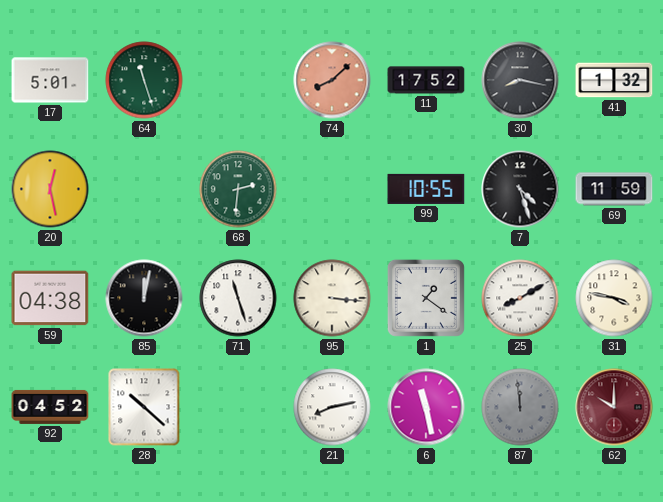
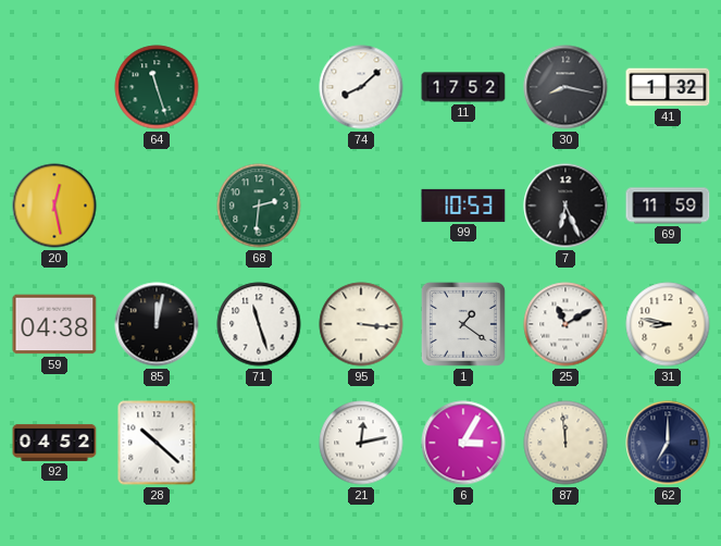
17: 5:01 -> none (50, 80)
74 dial: salmon -> white (361, 87)
99: 10:55 -> 10:53 (463, 206)
7: 4:27 -> 6:26 (565, 206)
25: 8:10 -> 11:10 (565, 324)
31: 3:47 -> 8:47 (668, 324)
21: 8:13 -> 12:13 (361, 443)
6: 11:28 -> 3:05 (463, 443)
87 dial: grey -> cream (565, 443)
62: 10:00 -> 7:00 (668, 443)
62 dial: burgundy -> navy (668, 443)
